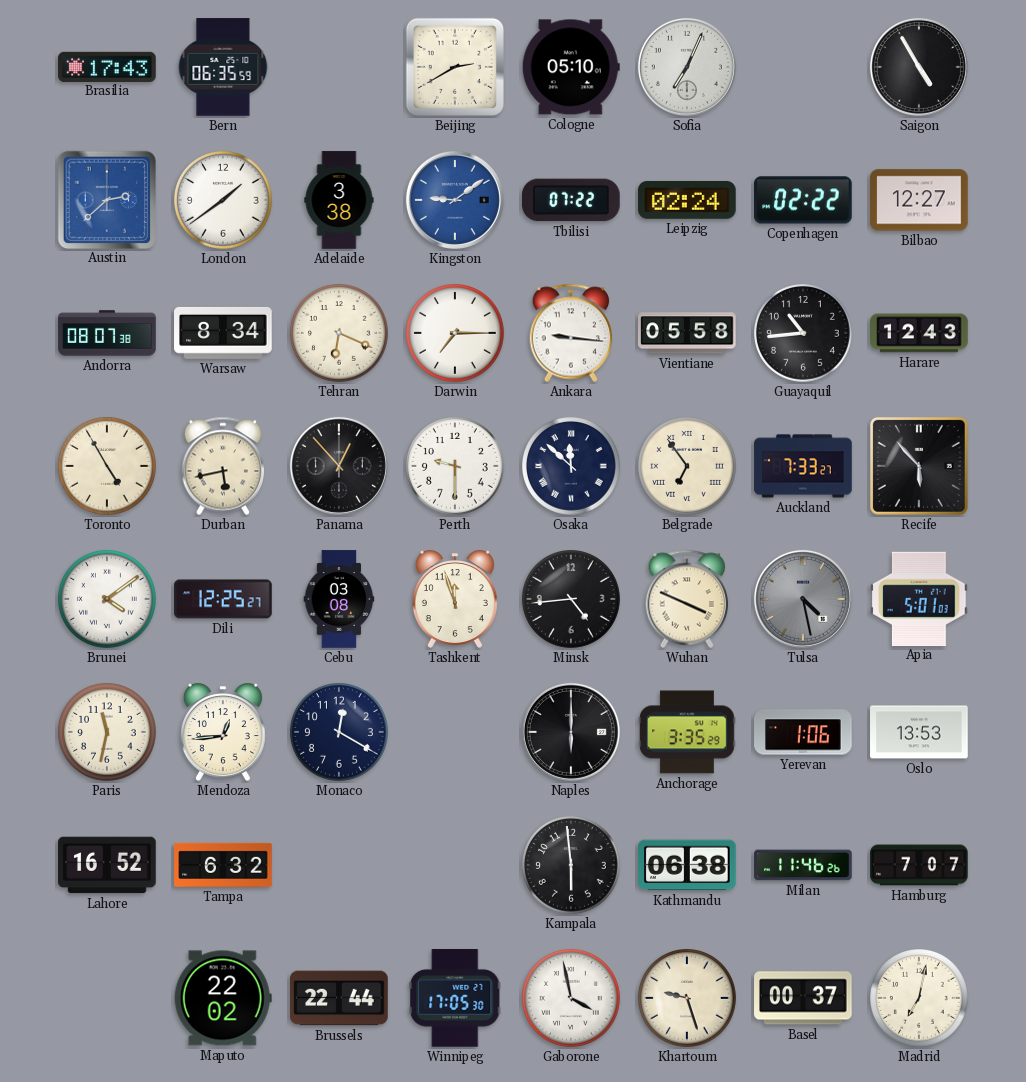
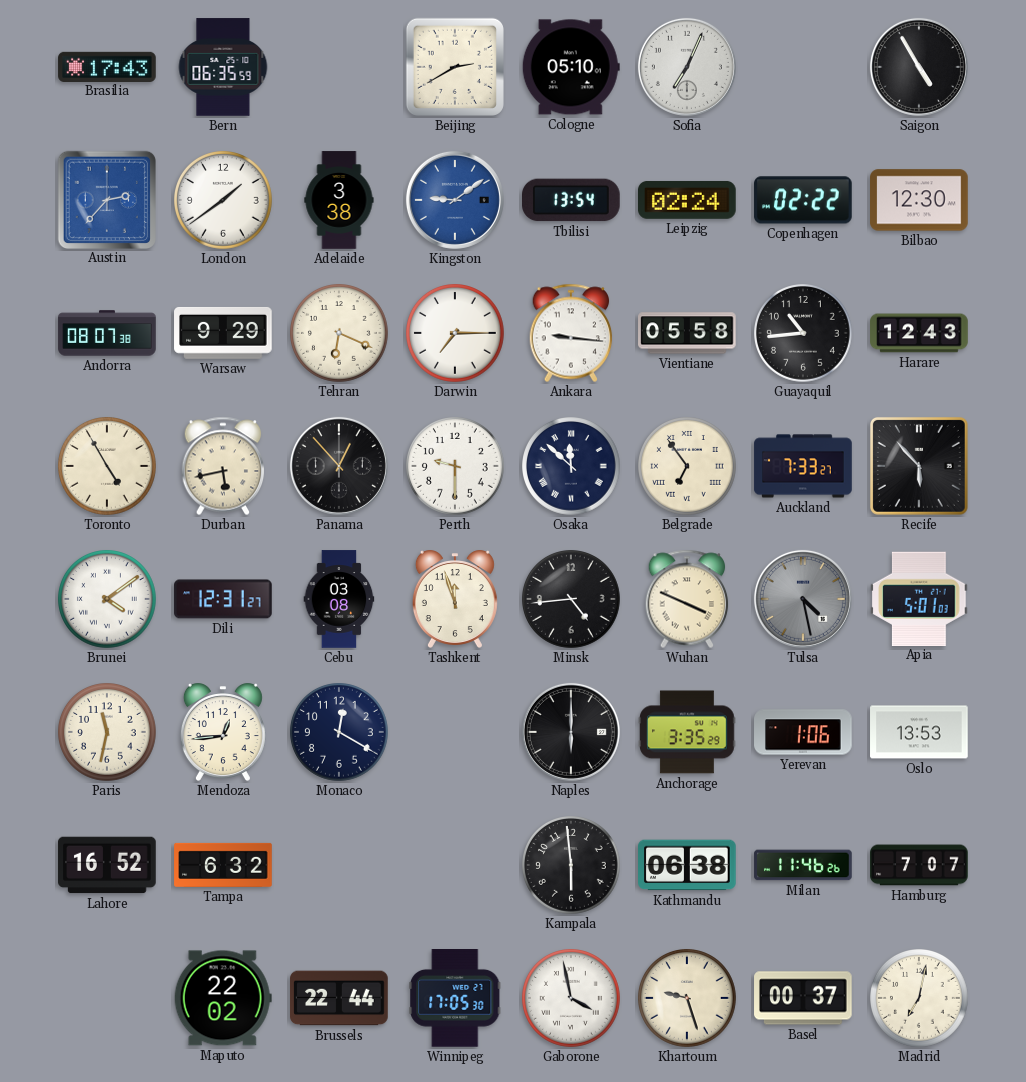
Austin: 2:38 -> 2:37 (106, 199)
Tbilisi: 07:22 -> 13:54 (572, 200)
Bilbao: 12:27 -> 12:30 (919, 200)
Warsaw: 8:34 -> 9:29 (223, 333)
Dili: 12:25 -> 12:31 (223, 599)
